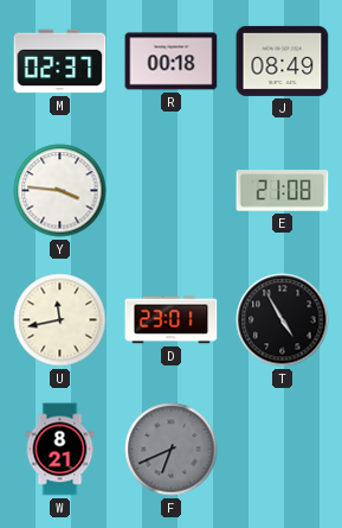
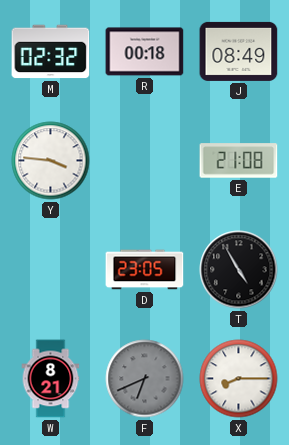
M: 02:37 -> 02:32 (51, 52)
U: 11:43 -> none (60, 320)
D: 23:01 -> 23:05 (145, 270)
X: none -> 8:15 (239, 379)
